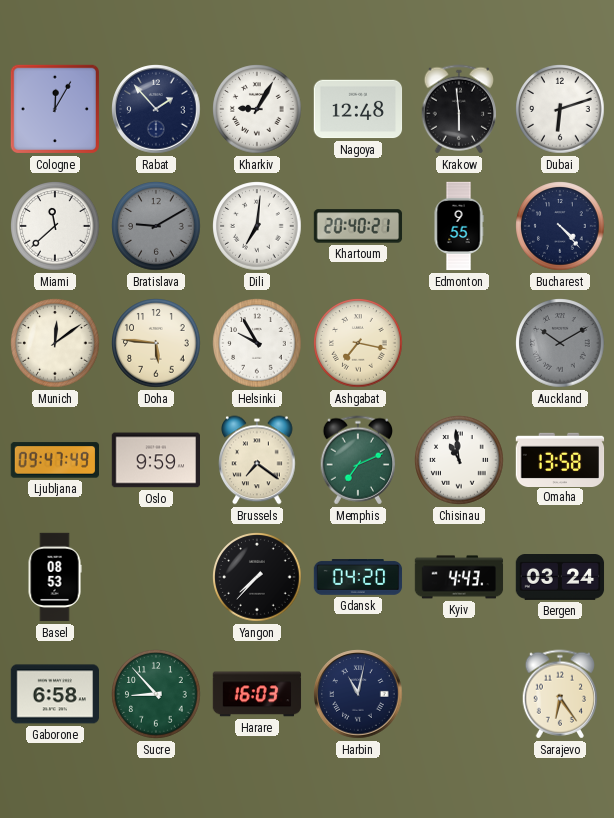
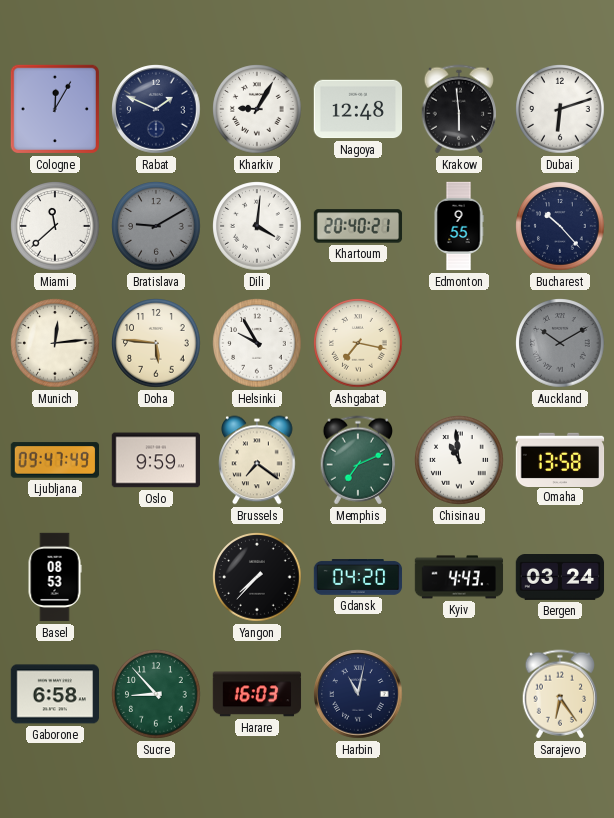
Rabat: 1:53 -> 1:49 (156, 109)
Dili: 7:01 -> 4:01 (257, 226)
Bucharest: 4:23 -> 10:23 (560, 226)
Munich: 12:09 -> 12:14 (55, 343)
